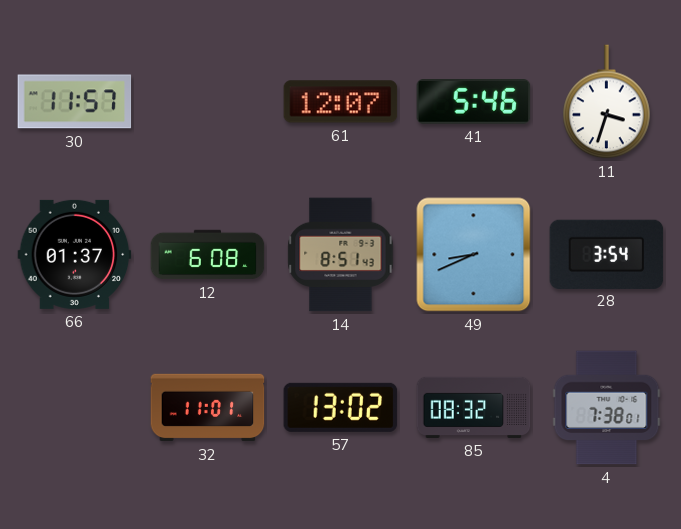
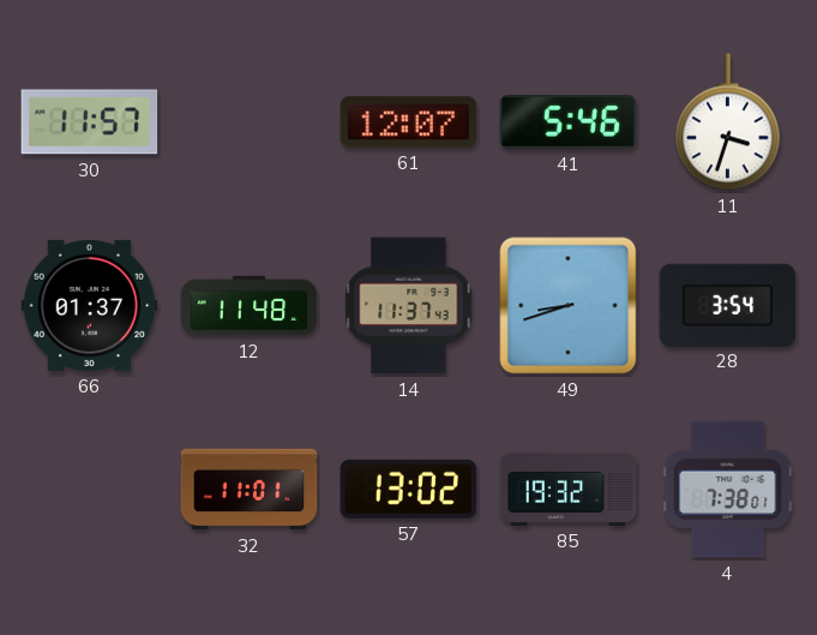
12: 6:08 -> 11:48 (250, 306)
14: 8:51 -> 11:37 (409, 306)
49: 8:41 -> 8:42 (569, 306)
85: 08:32 -> 19:32 (569, 489)
